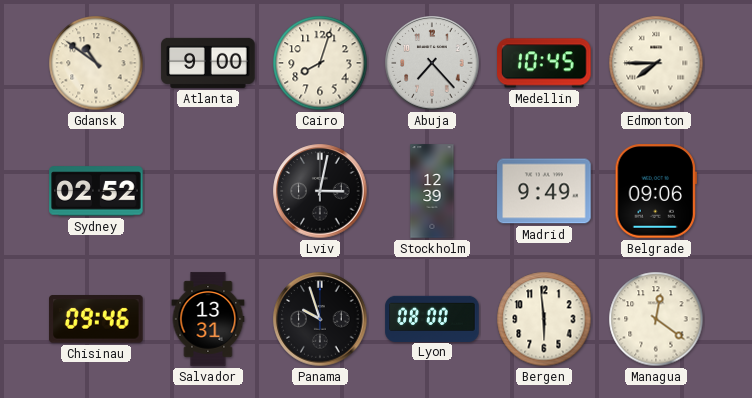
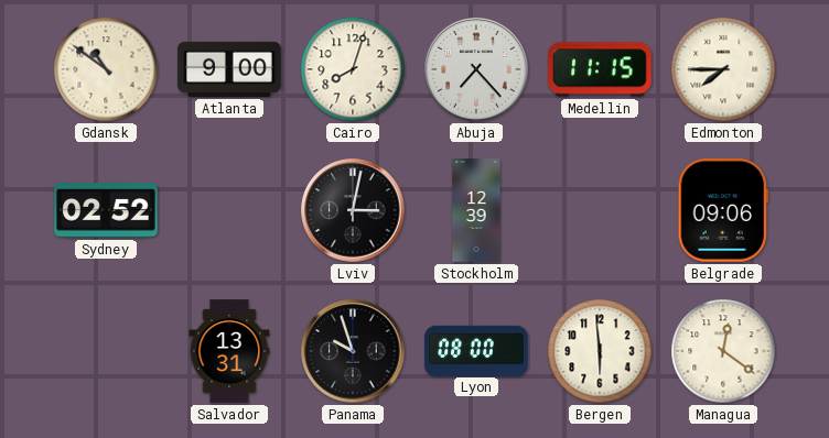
Medellin: 10:45 -> 11:15 (600, 69)
Madrid: 9:49 -> none (544, 191)
Chisinau: 09:46 -> none (97, 320)
